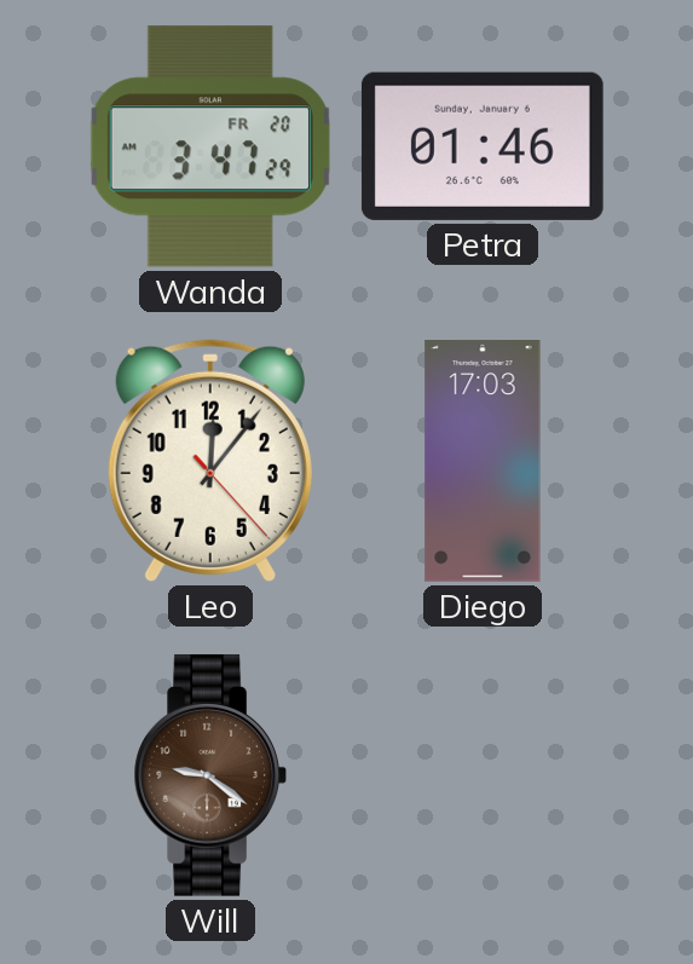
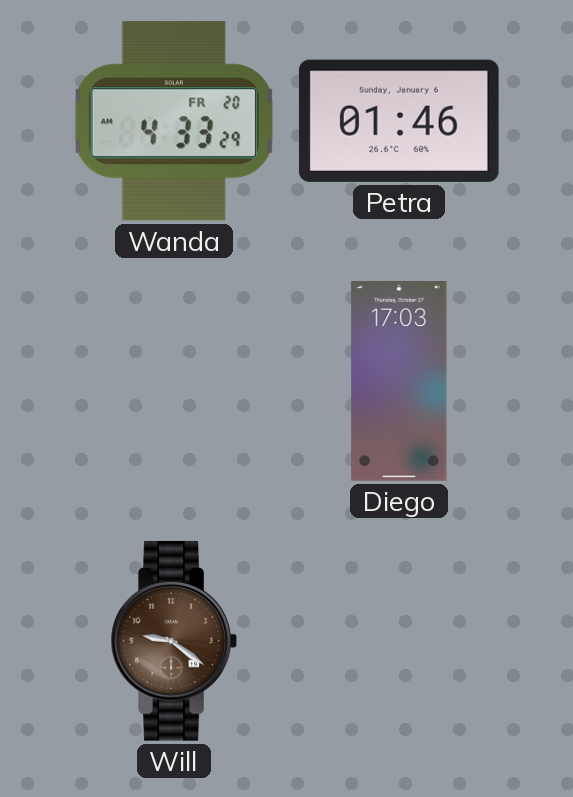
Wanda: 3:47 -> 4:33 (174, 121)
Leo: 12:06 -> none (210, 461)
